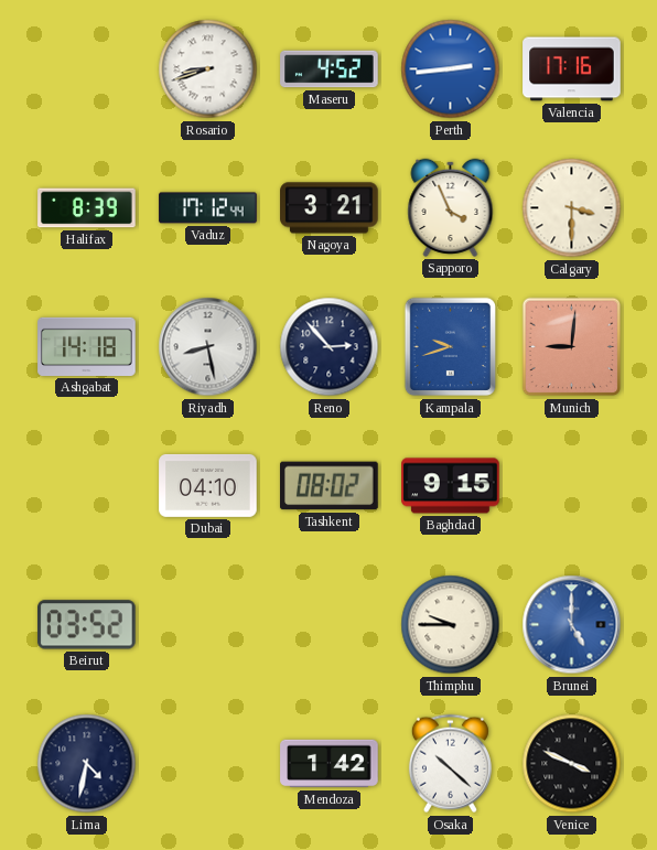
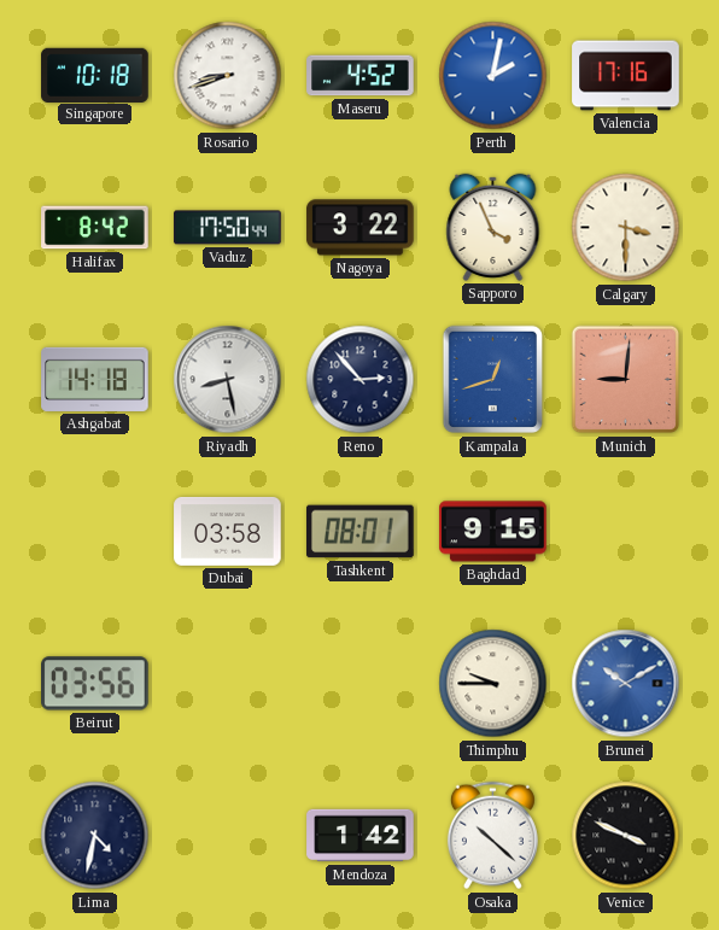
Singapore: none -> 10:18 (95, 75)
Perth: 2:44 -> 2:02 (493, 76)
Halifax: 8:39 -> 8:42 (95, 228)
Vaduz: 17:12 -> 17:50 (228, 228)
Nagoya: 3:21 -> 3:22 (361, 228)
Kampala: 9:42 -> 12:42 (492, 380)
Dubai: 04:10 -> 03:58 (228, 531)
Tashkent: 08:02 -> 08:01 (361, 532)
Beirut: 03:52 -> 03:56 (95, 684)
Brunei: 5:00 -> 10:10 (626, 684)
